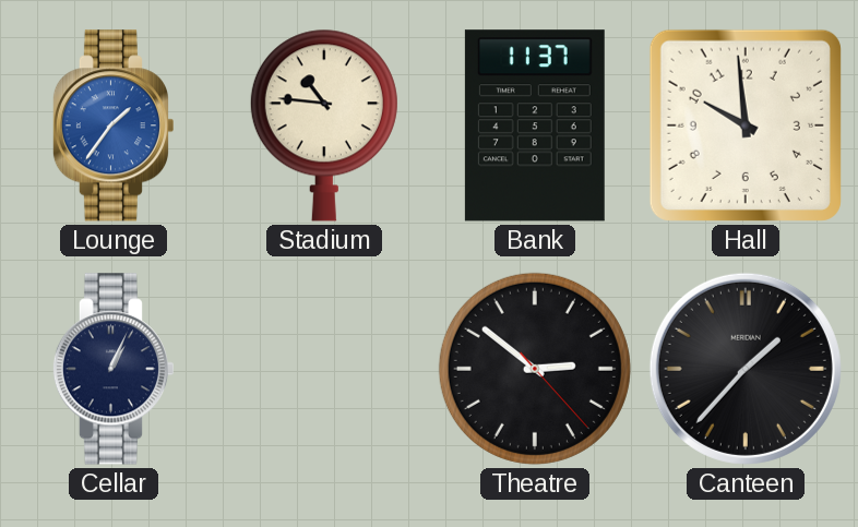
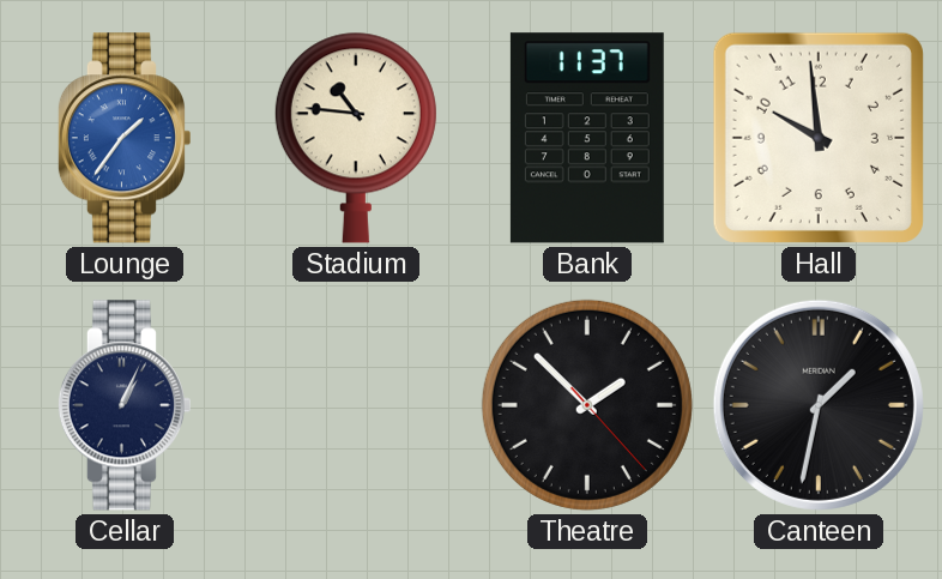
Theatre: 2:51 -> 1:52 (587, 405)
Canteen: 1:37 -> 1:32 (819, 405)
